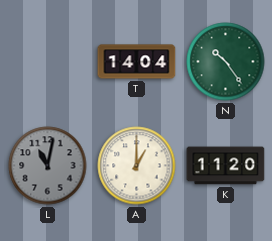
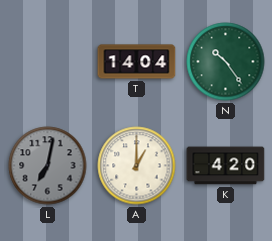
L: 11:02 -> 7:02 (48, 166)
K: 11:20 -> 4:20 (226, 166)
